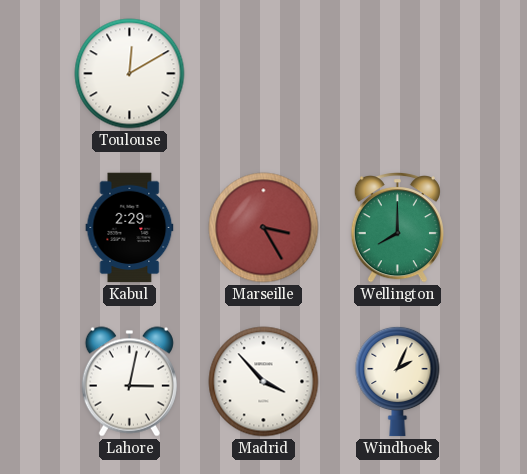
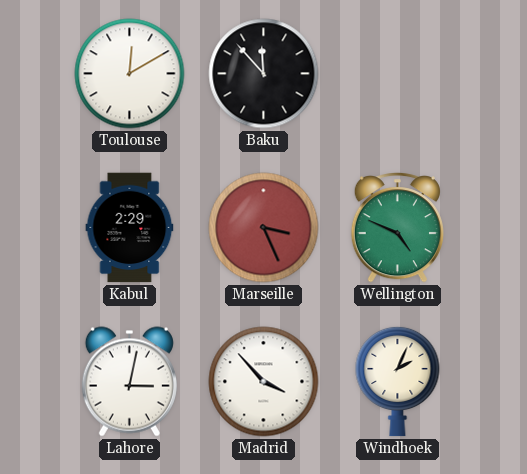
Baku: none -> 11:53 (264, 74)
Marseille: 3:25 -> 3:26 (264, 228)
Wellington: 8:00 -> 4:49 (397, 228)
